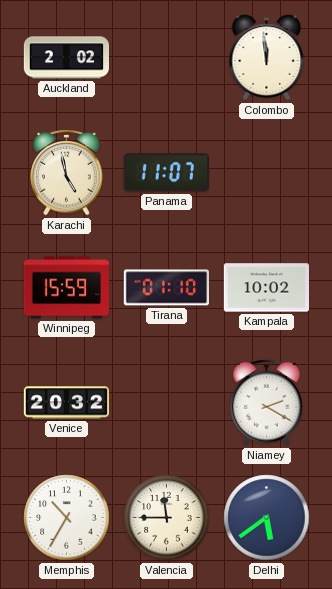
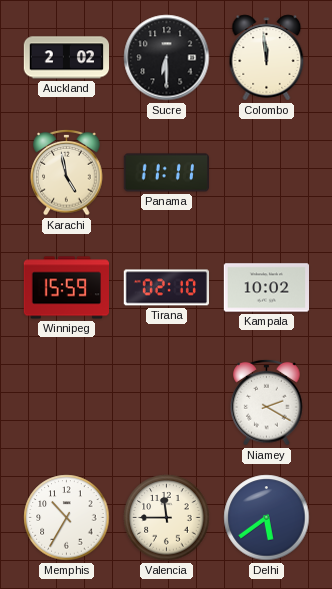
Sucre: none -> 6:30 (167, 58)
Panama: 11:07 -> 11:11 (166, 173)
Tirana: 01:10 -> 02:10 (166, 288)
Venice: 20:32 -> none (67, 403)
